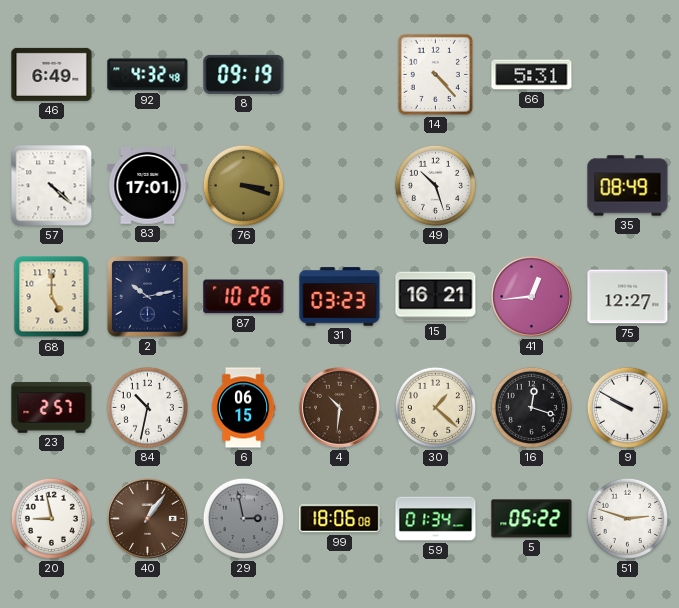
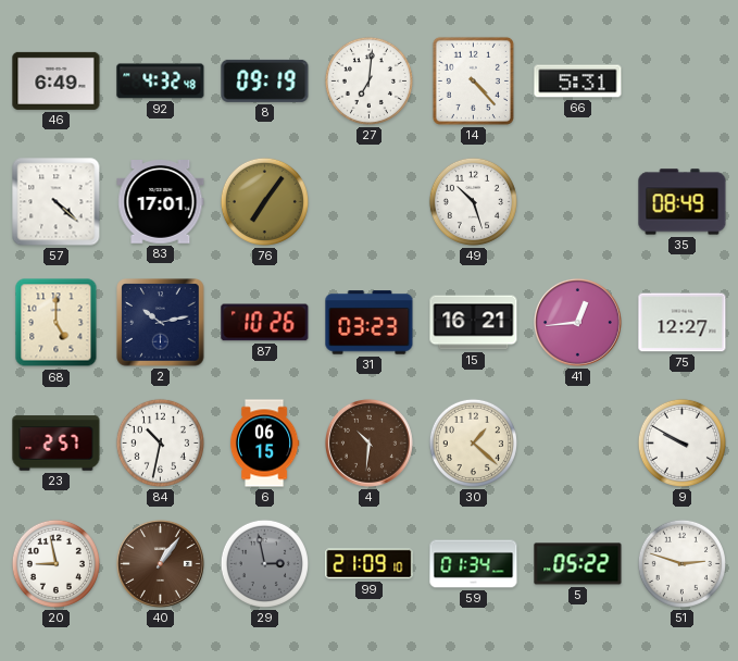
27: none -> 7:01 (368, 80)
76: 3:18 -> 7:06 (264, 201)
16: 12:18 -> none (531, 407)
99: 18:06 -> 21:09 (370, 564)
